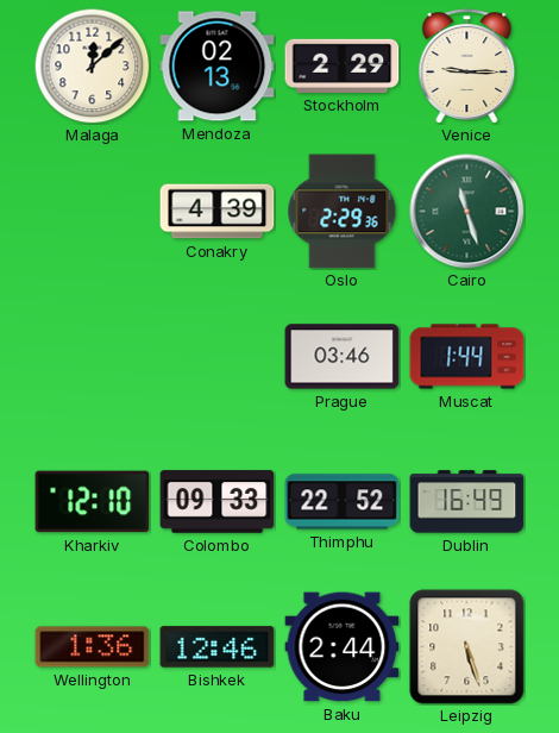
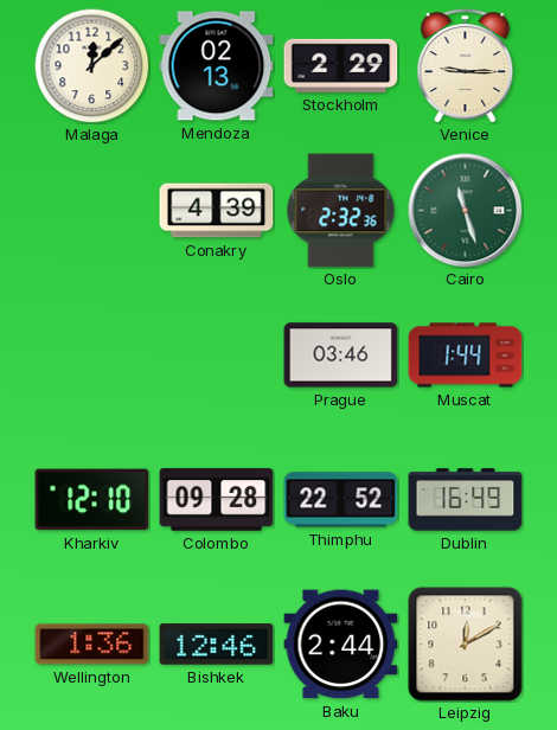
Oslo: 2:29 -> 2:32 (341, 211)
Colombo: 09:33 -> 09:28 (217, 500)
Leipzig: 5:27 -> 12:10 (466, 645)
